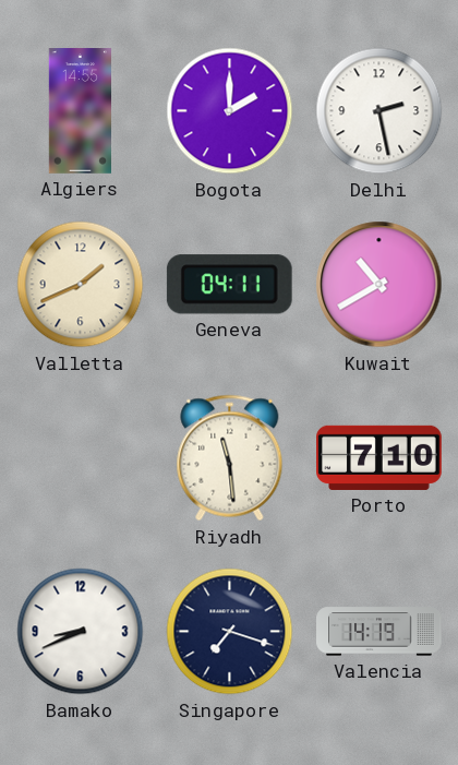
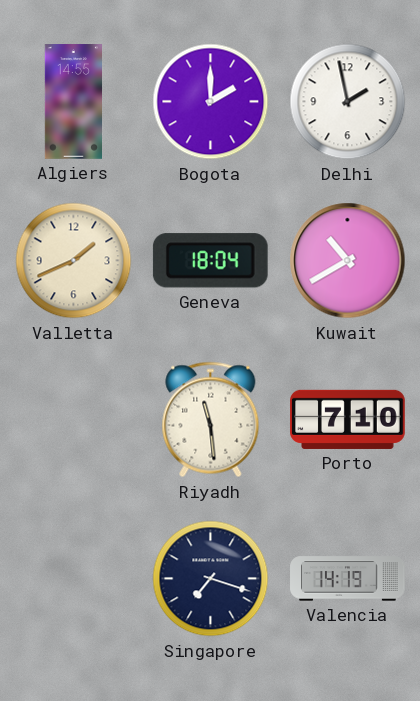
Delhi: 2:28 -> 1:58 (348, 102)
Geneva: 04:11 -> 18:04 (210, 261)
Bamako: 8:41 -> none (81, 632)
